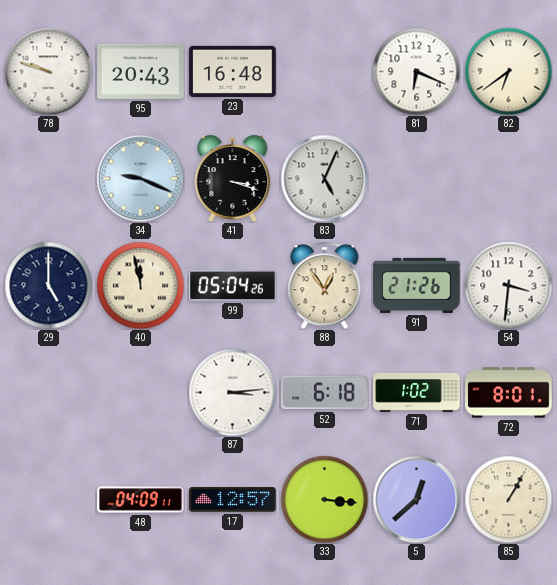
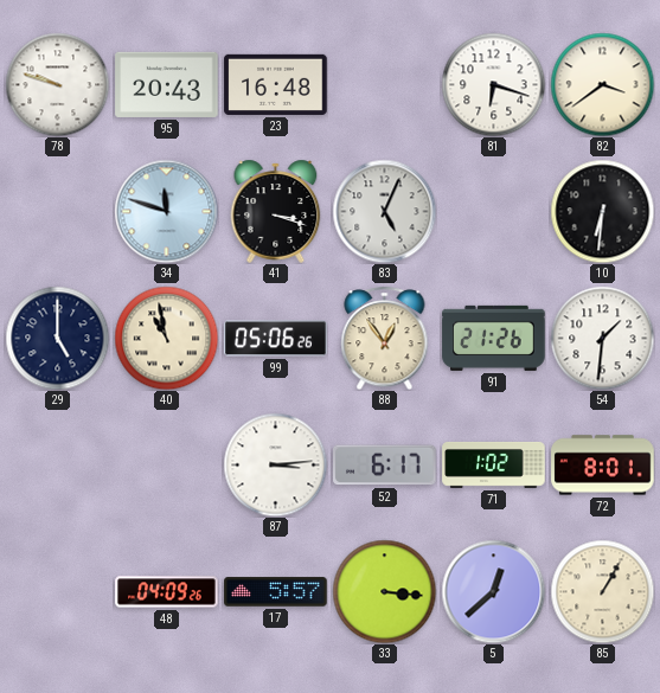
81: 6:19 -> 6:18 (493, 84)
82: 6:39 -> 3:39 (602, 84)
34: 9:19 -> 11:48 (166, 211)
10: none -> 6:31 (602, 211)
40: 11:58 -> 10:58 (166, 338)
99: 05:04 -> 05:06 (276, 339)
54: 3:31 -> 1:31 (602, 338)
52: 6:18 -> 6:17 (385, 466)
48: 04:09:11 -> 04:09:26 (167, 592)
17: 12:57 -> 5:57 (276, 592)
